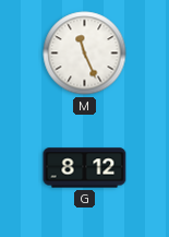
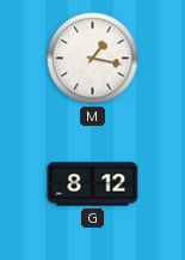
M: 11:26 -> 1:17 (93, 59)
